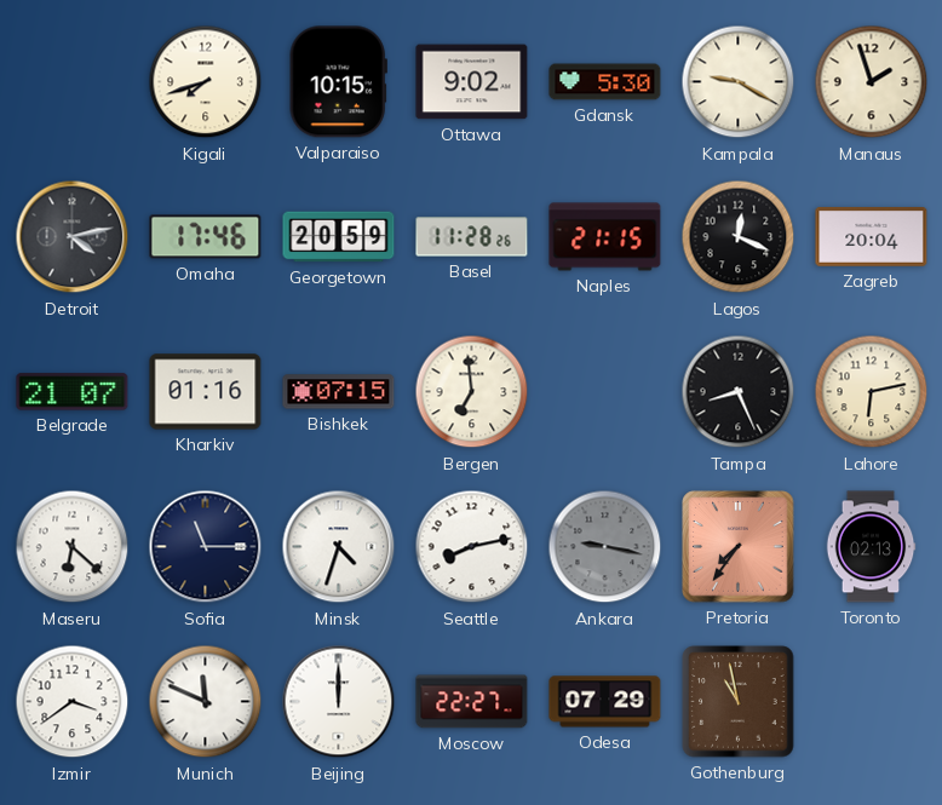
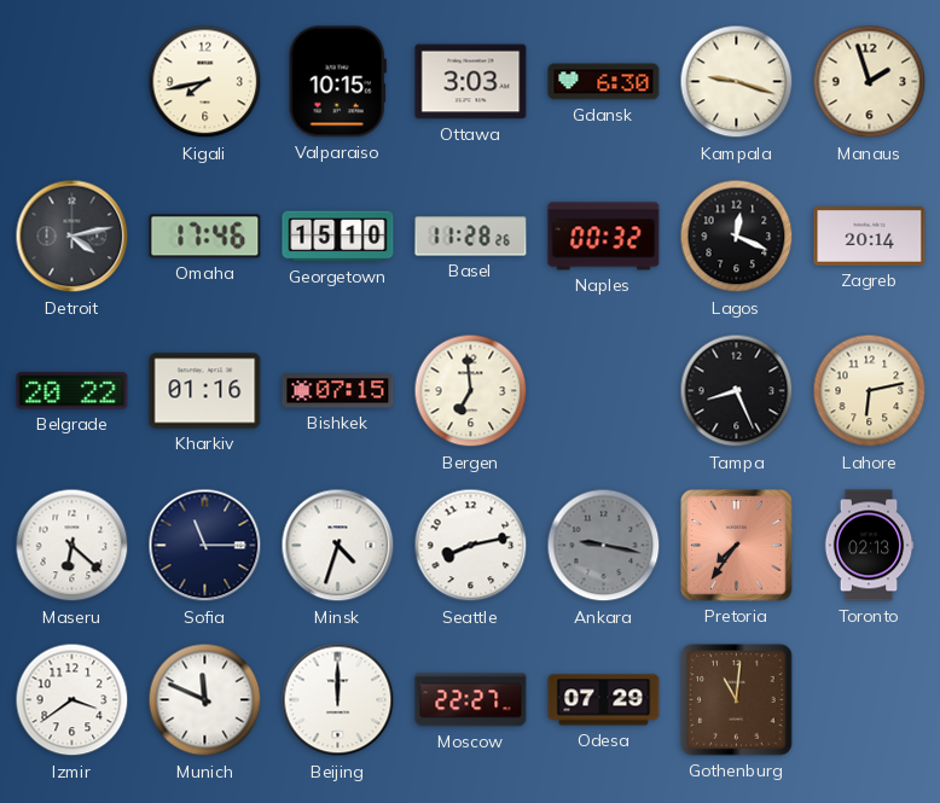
Kigali: 7:42 -> 7:43 (205, 82)
Ottawa: 9:02 -> 3:03 (471, 82)
Gdansk: 5:30 -> 6:30 (604, 82)
Kampala: 9:20 -> 9:18 (737, 82)
Georgetown: 20:59 -> 15:10 (338, 237)
Naples: 21:15 -> 00:32 (604, 237)
Zagreb: 20:04 -> 20:14 (870, 237)
Belgrade: 21:07 -> 20:22 (72, 391)
Gothenburg: 10:58 -> 11:01 (737, 700)
